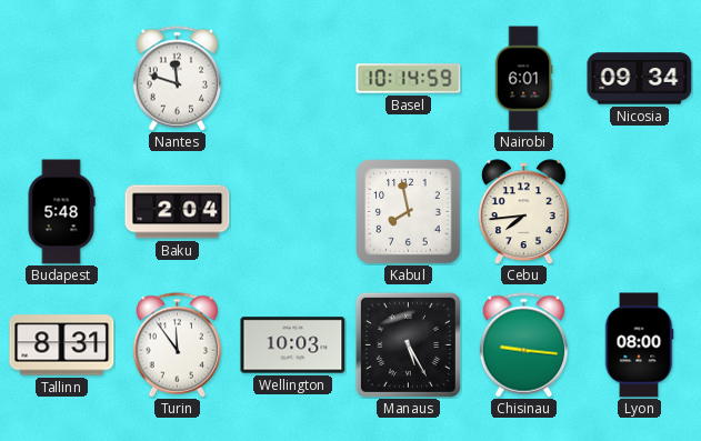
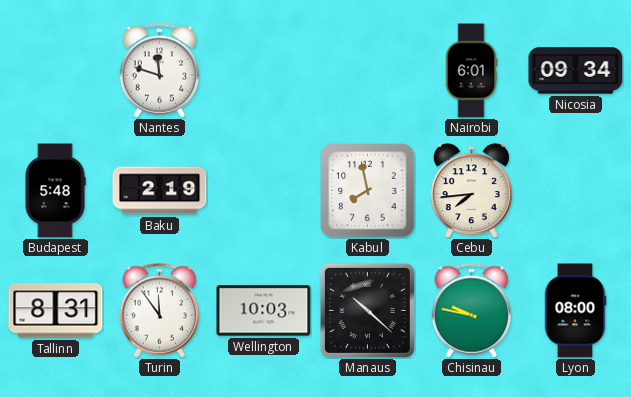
Basel: 10:14 -> none (409, 79)
Baku: 2:04 -> 2:19 (160, 191)
Manaus: 5:25 -> 10:22 (367, 310)
Chisinau: 9:16 -> 9:47 (472, 311)
